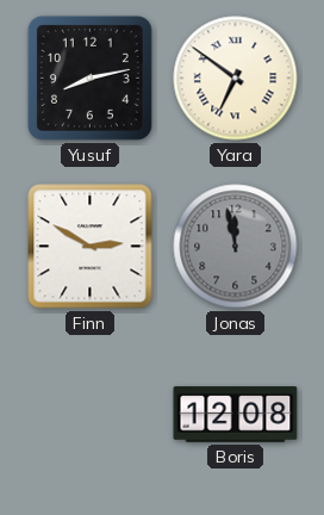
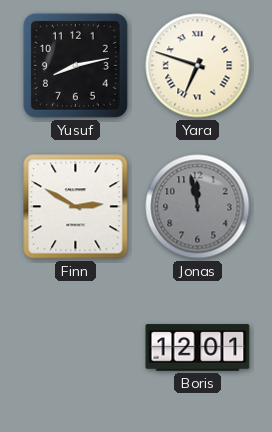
Yara: 6:51 -> 6:48 (198, 66)
Boris: 12:08 -> 12:01 (198, 348)
